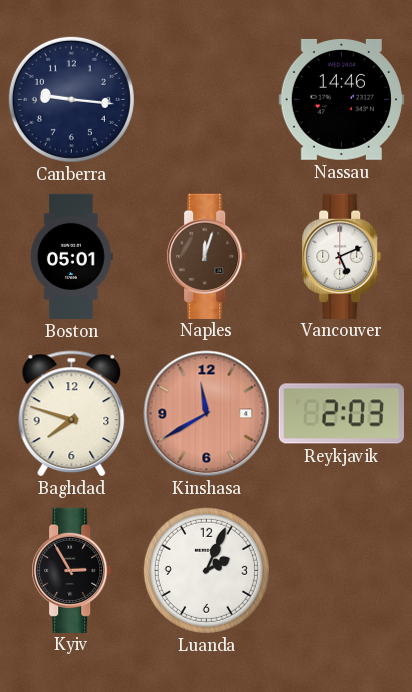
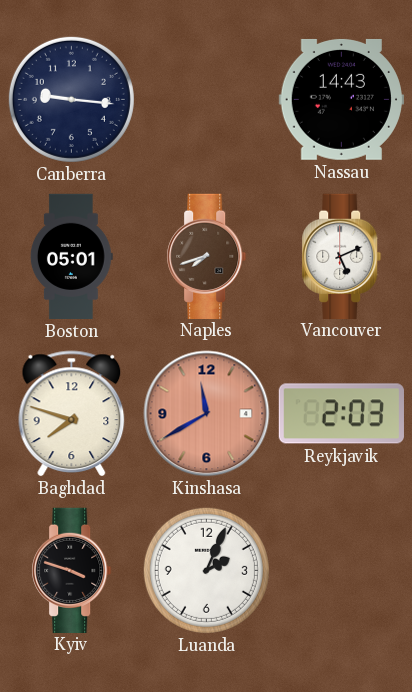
Nassau: 14:46 -> 14:43 (341, 99)
Naples: 12:03 -> 7:42 (207, 256)
Kyiv: 2:55 -> 3:48 (72, 570)
